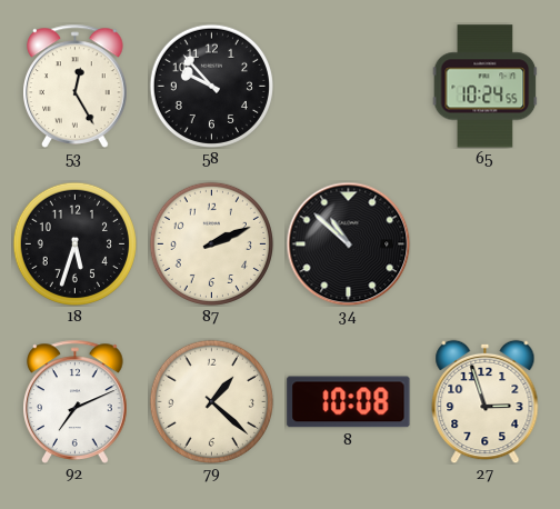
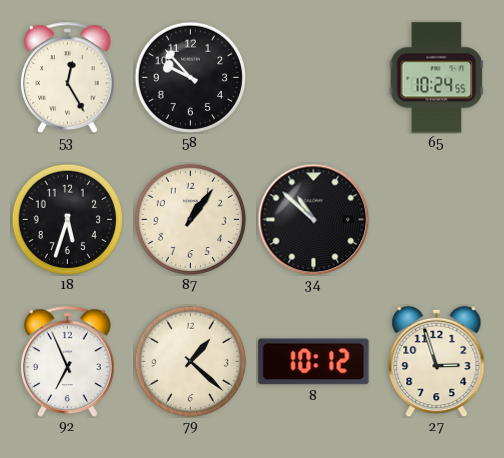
87: 2:11 -> 1:06 (190, 219)
92: 7:11 -> 6:56 (68, 361)
8: 10:08 -> 10:12 (314, 362)
